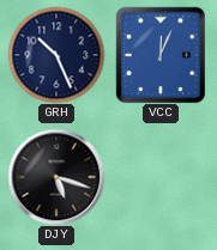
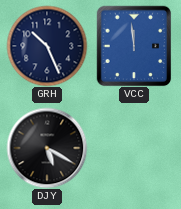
VCC: 12:04 -> 11:59 (134, 46)
DJY: 5:18 -> 5:20 (47, 148)
